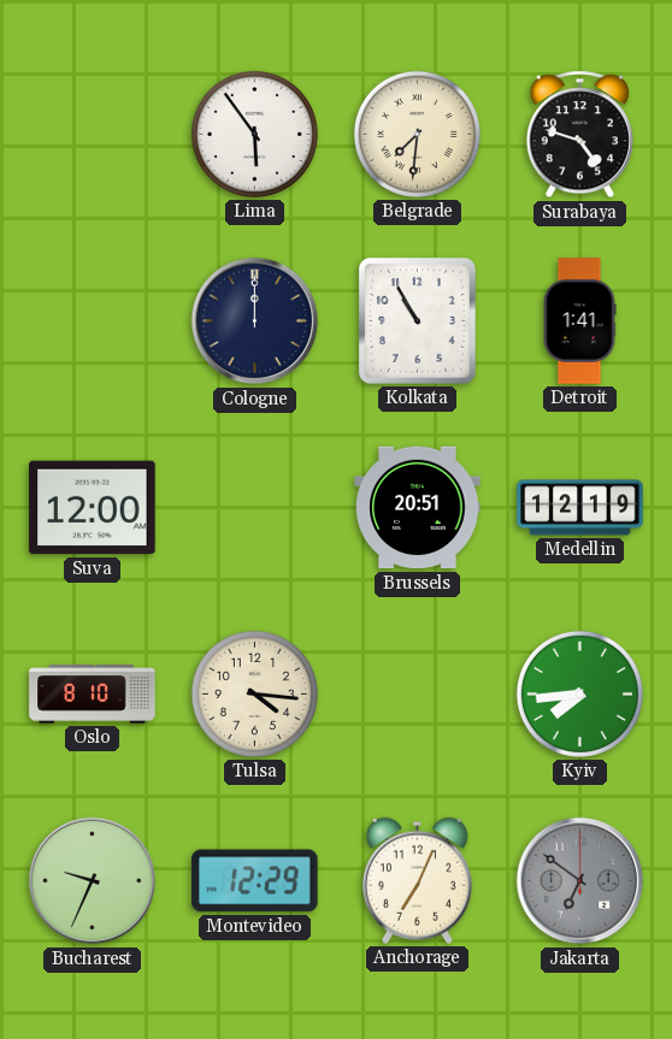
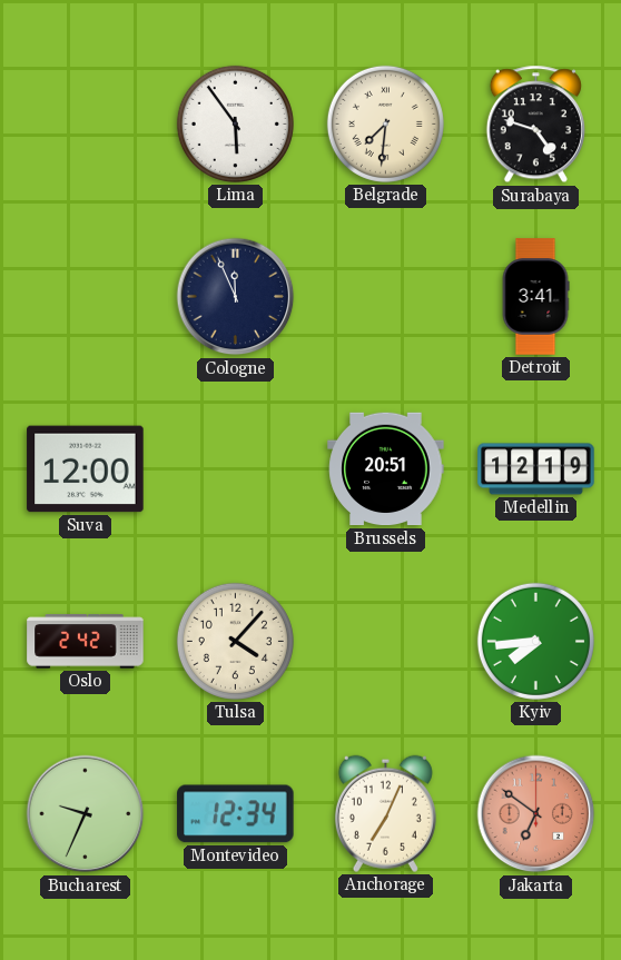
Cologne: 12:00 -> 11:56 (236, 297)
Kolkata: 10:55 -> none (417, 321)
Detroit: 1:41 -> 3:41 (535, 297)
Oslo: 8:10 -> 2:42 (86, 642)
Tulsa: 4:16 -> 4:07 (235, 641)
Montevideo: 12:29 -> 12:34 (236, 814)
Jakarta dial: grey -> salmon (536, 814)
